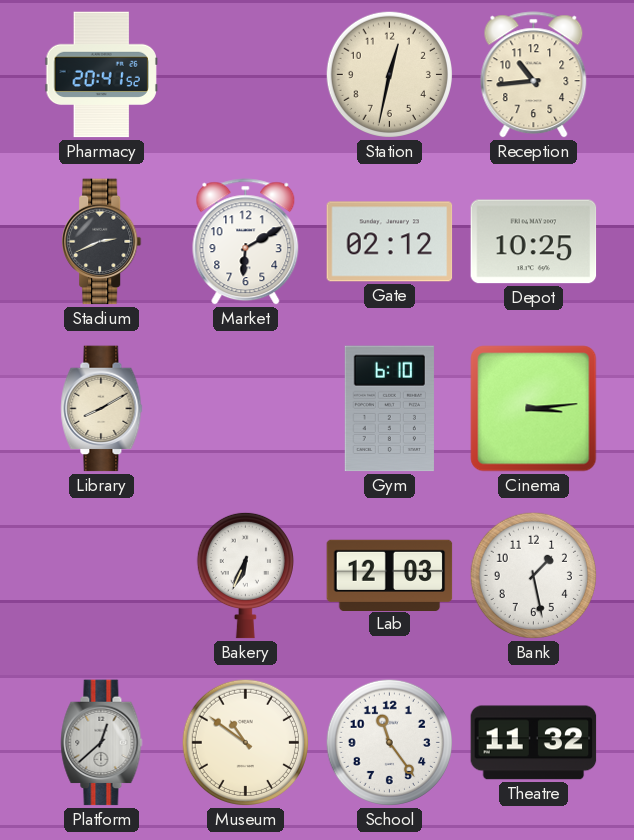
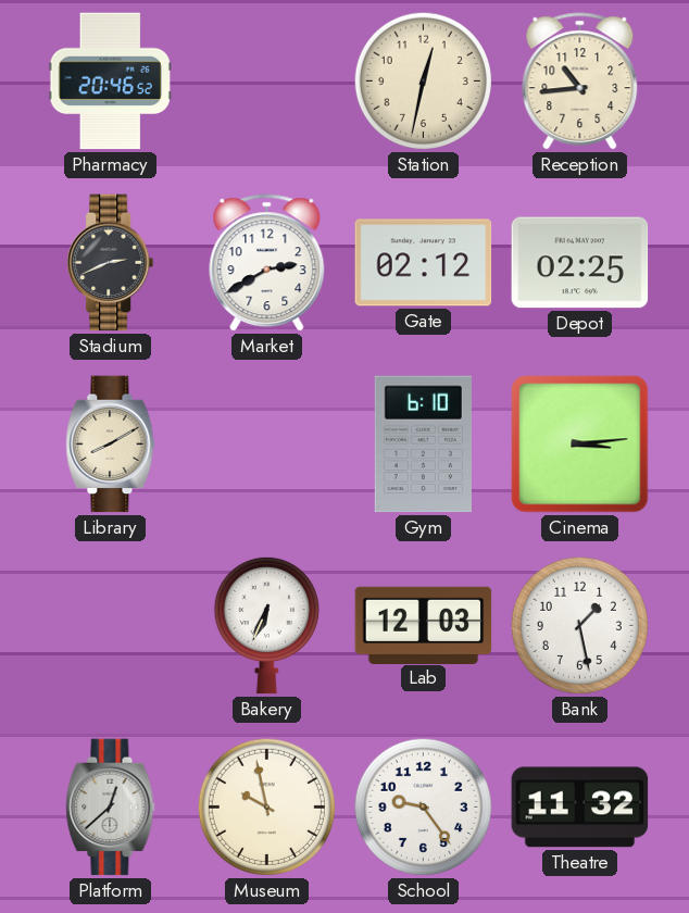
Pharmacy: 20:41 -> 20:46 (110, 82)
Market: 6:10 -> 2:40 (267, 263)
Depot: 10:25 -> 02:25 (580, 263)
Museum: 10:51 -> 9:58 (266, 806)
School: 11:24 -> 9:24 (423, 806)
